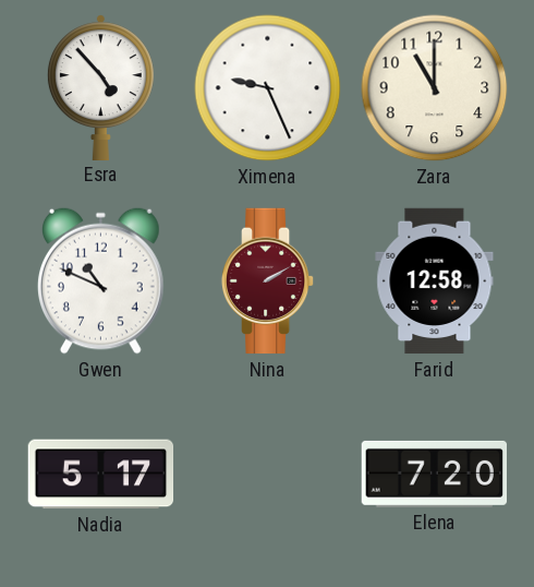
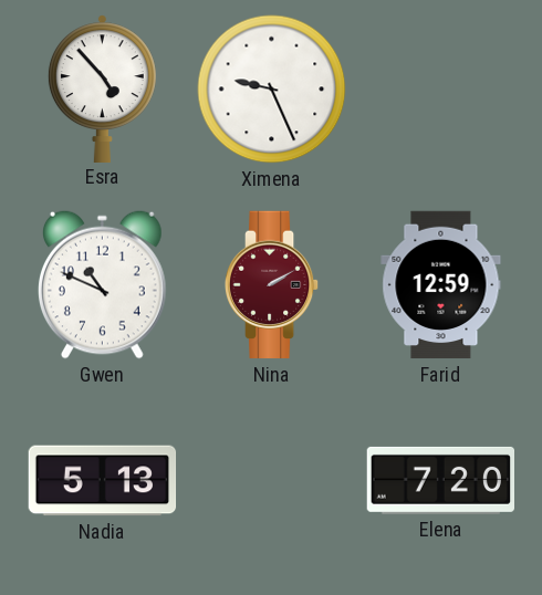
Zara: 11:00 -> none (435, 88)
Farid: 12:58 -> 12:59 (441, 285)
Nadia: 5:17 -> 5:13 (103, 481)
